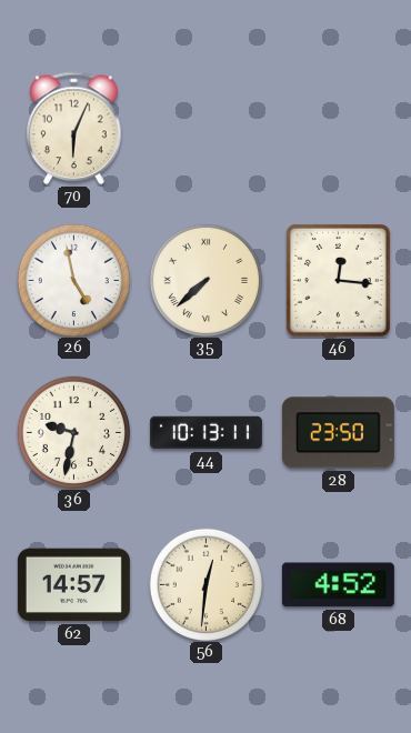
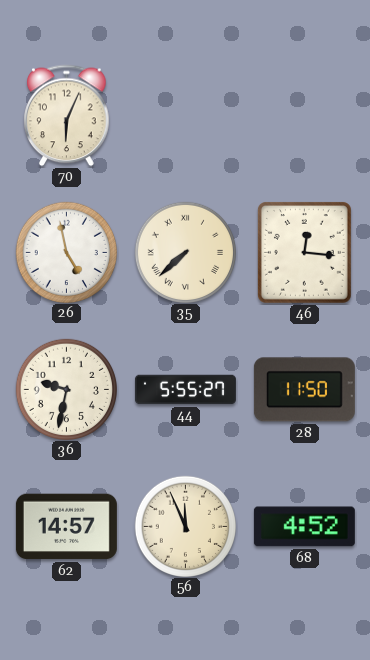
44: 10:13 -> 5:55 (185, 390)
28: 23:50 -> 11:50 (304, 390)
56: 12:31 -> 11:56 (185, 526)
